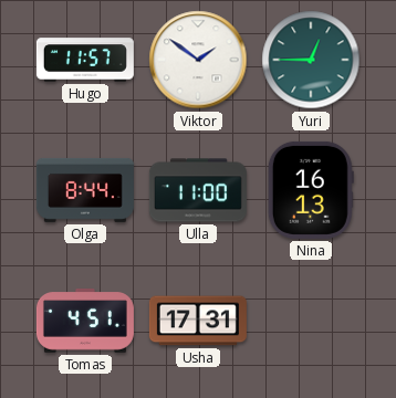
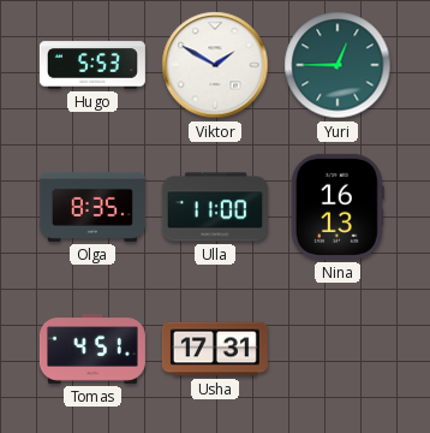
Hugo: 11:57 -> 5:53 (92, 65)
Viktor: 1:51 -> 1:50 (215, 65)
Olga: 8:44 -> 8:35 (92, 207)
